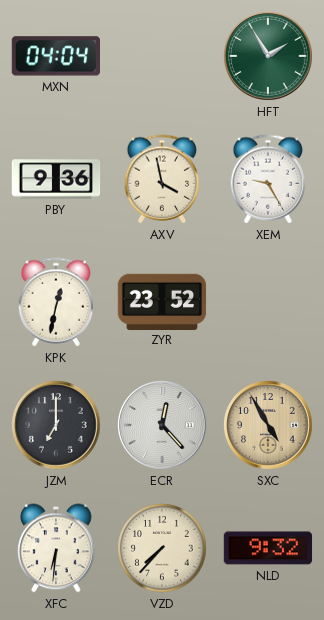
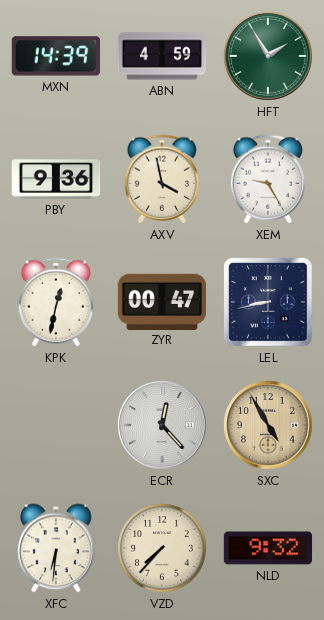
MXN: 04:04 -> 14:39 (55, 56)
ABN: none -> 4:59 (162, 56)
ZYR: 23:52 -> 00:47 (162, 301)
LEL: none -> 8:43 (268, 302)
JZM: 7:00 -> none (56, 425)
